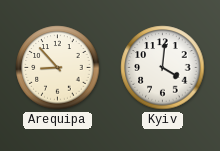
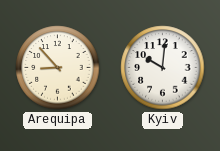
Kyiv: 4:01 -> 10:01 (163, 68)
